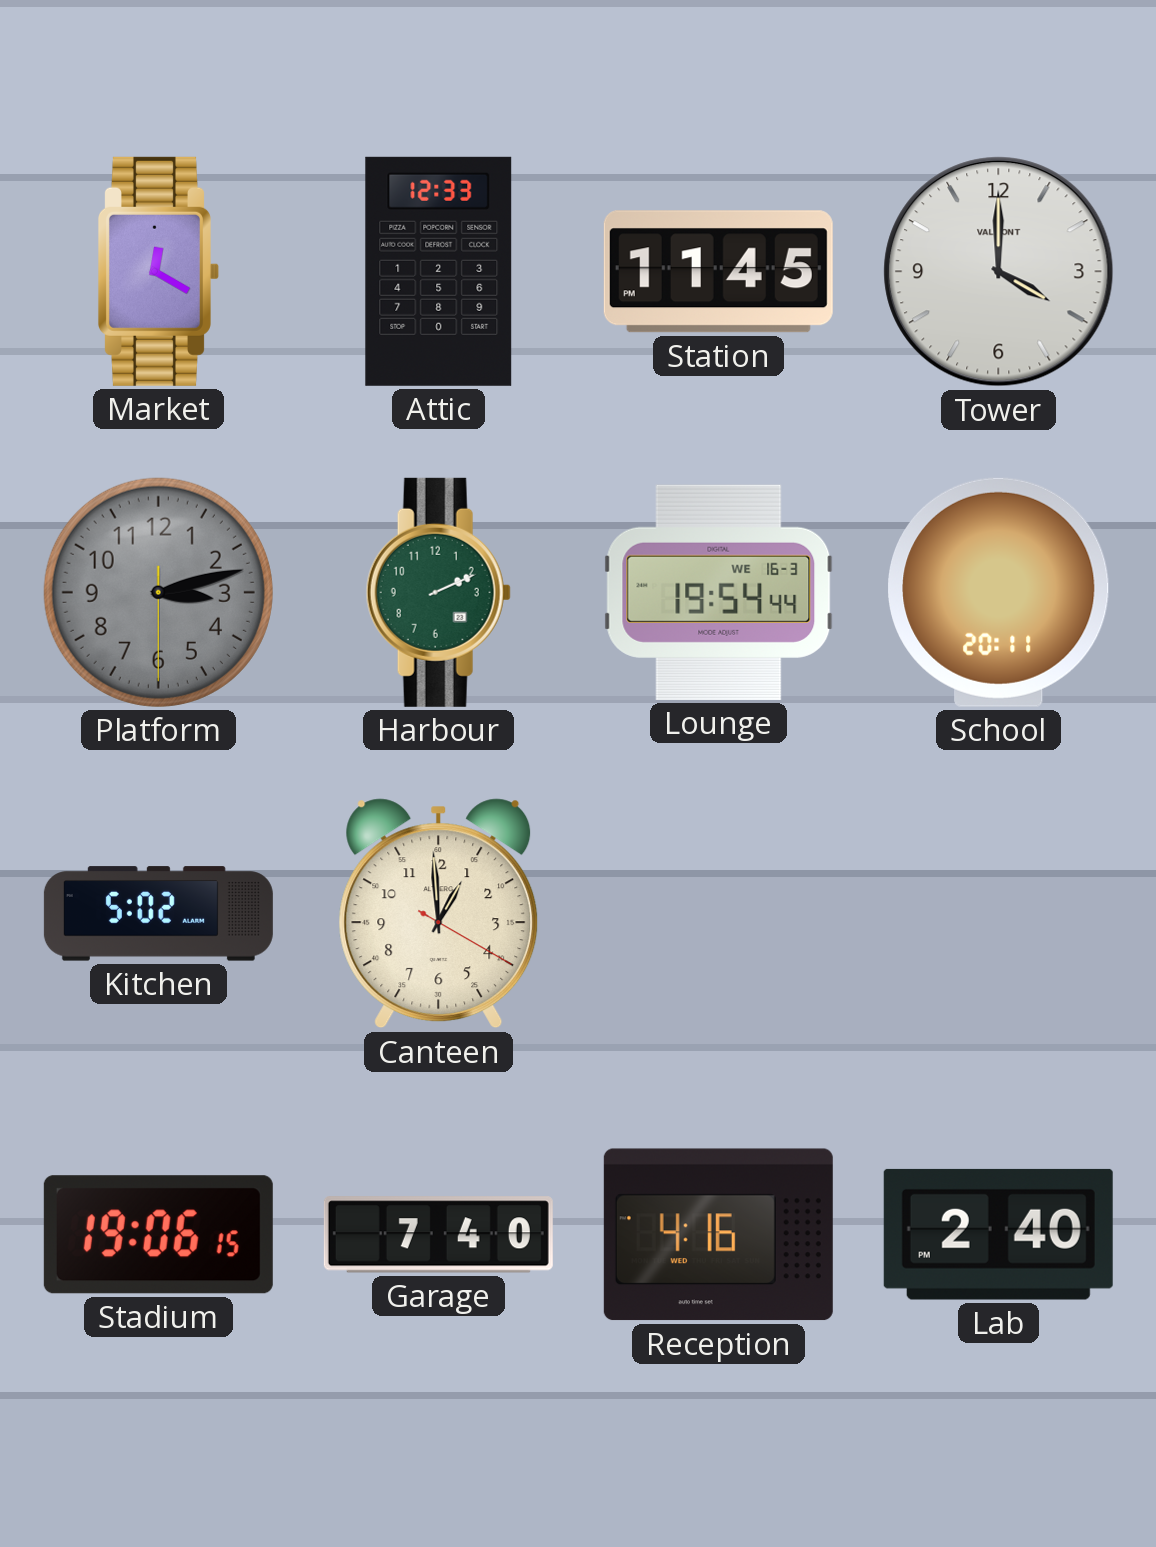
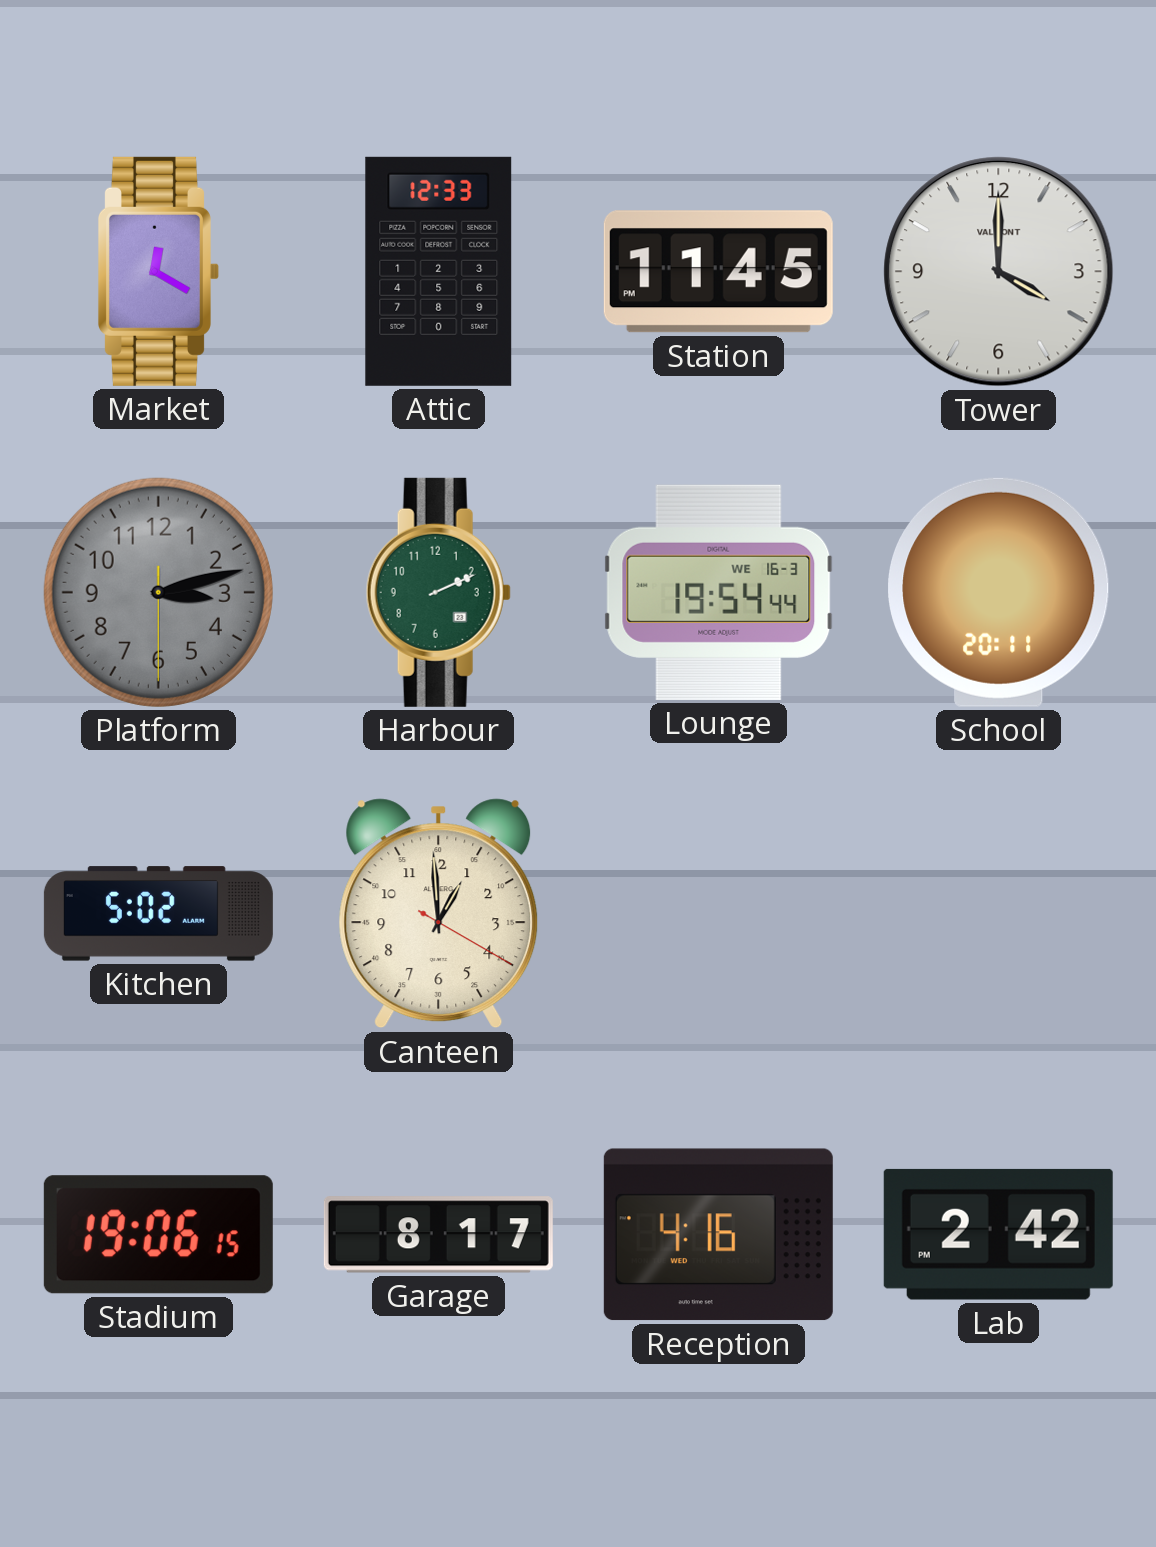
Garage: 7:40 -> 8:17 (438, 1235)
Lab: 2:40 -> 2:42 (998, 1234)
